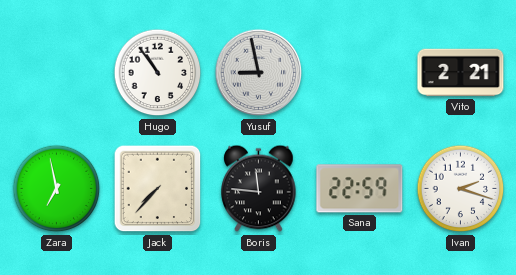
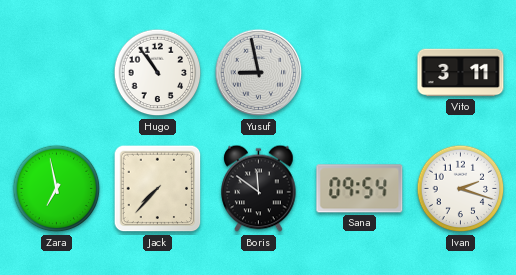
Vito: 2:21 -> 3:11 (461, 73)
Boris: 11:46 -> 11:51 (259, 189)
Sana: 22:59 -> 09:54 (360, 189)
